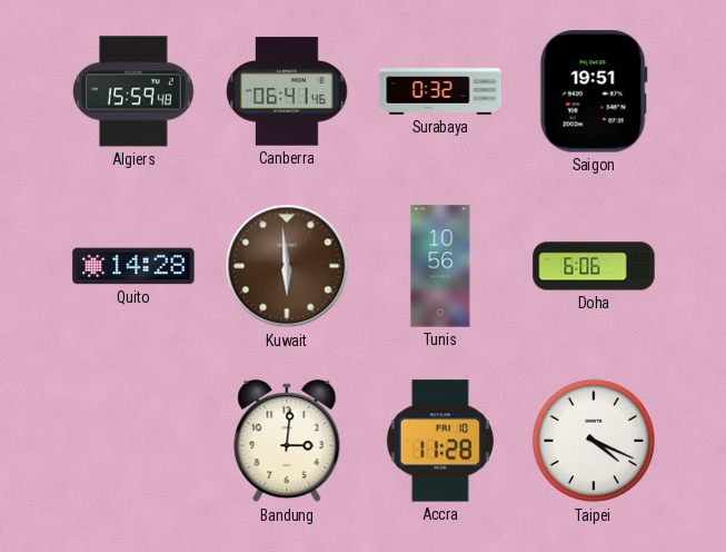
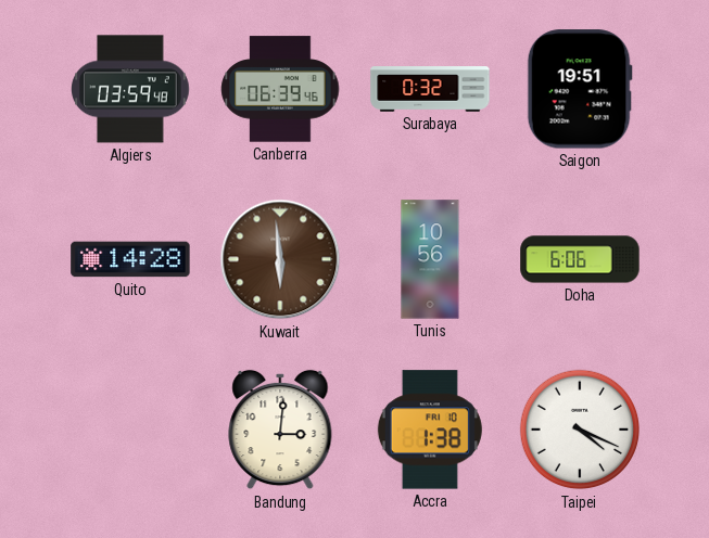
Algiers: 15:59 -> 03:59 (131, 89)
Canberra: 06:41 -> 06:39 (280, 89)
Accra: 11:28 -> 1:38 (430, 430)
